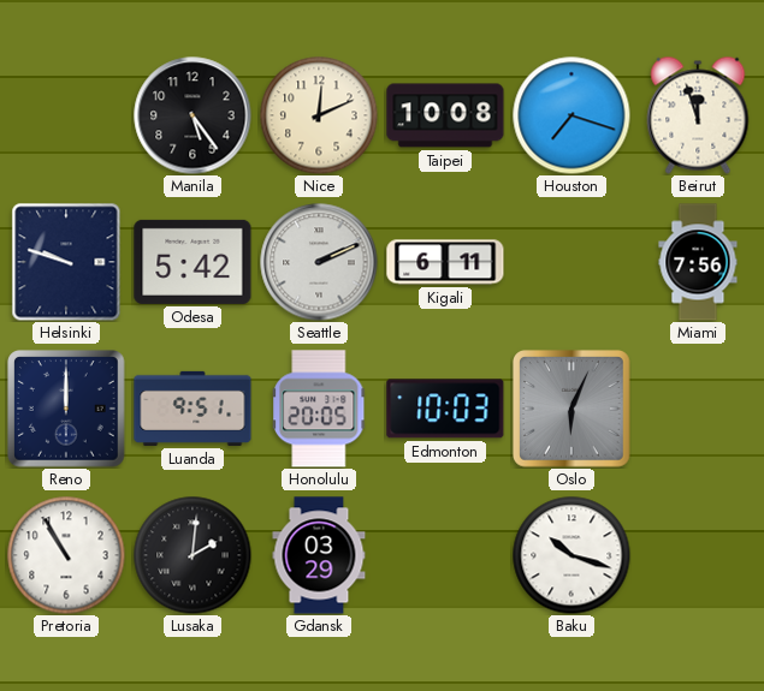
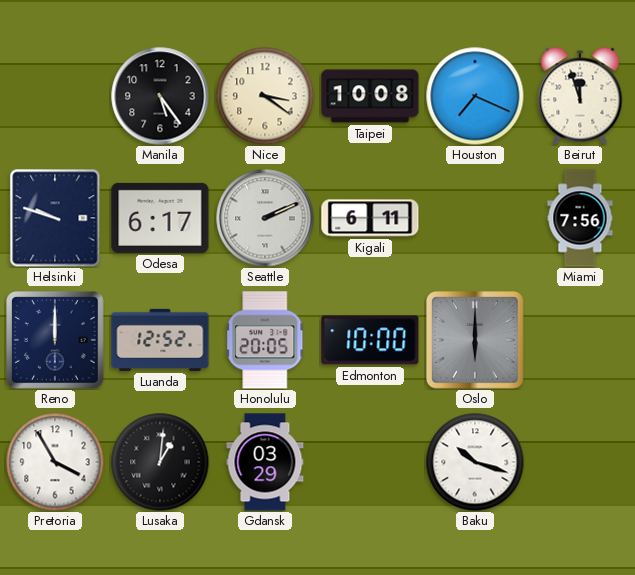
Nice: 12:11 -> 3:21 (265, 96)
Houston: 7:18 -> 7:19 (475, 96)
Odesa: 5:42 -> 6:17 (160, 218)
Luanda: 9:51 -> 12:52 (160, 340)
Edmonton: 10:03 -> 10:00 (370, 340)
Oslo: 6:04 -> 6:00 (476, 341)
Pretoria: 10:55 -> 3:55 (55, 462)
Lusaka: 2:01 -> 1:01 (160, 462)
